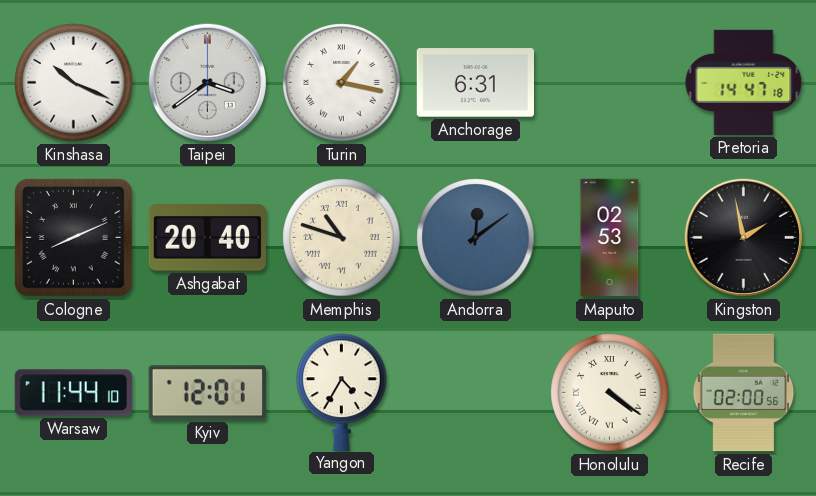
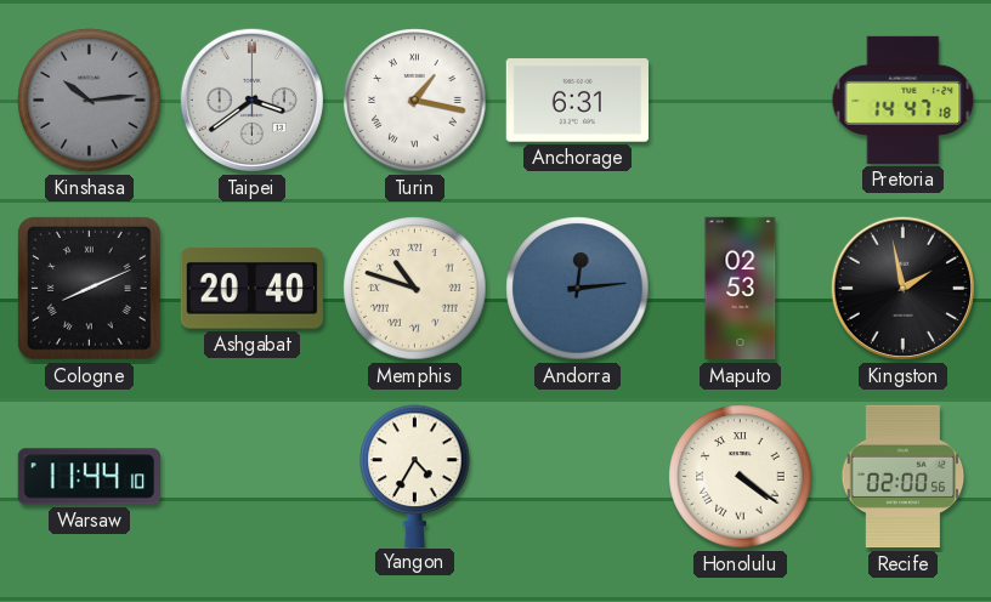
Kinshasa: 10:19 -> 10:14 (90, 101)
Kinshasa dial: white -> grey (90, 101)
Andorra: 12:09 -> 12:14 (578, 289)
Kyiv: 12:01 -> none (207, 393)
